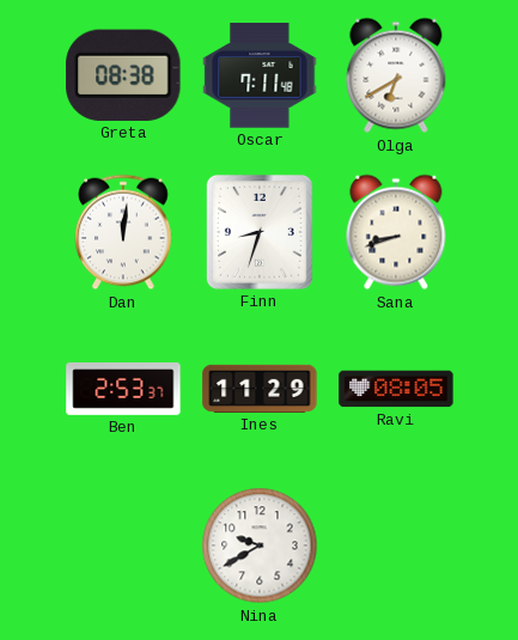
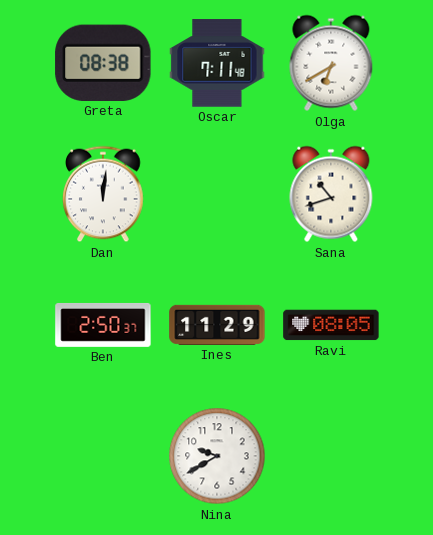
Finn: 8:33 -> none (260, 232)
Sana: 8:42 -> 10:42 (331, 194)
Ben: 2:53 -> 2:50 (103, 325)
